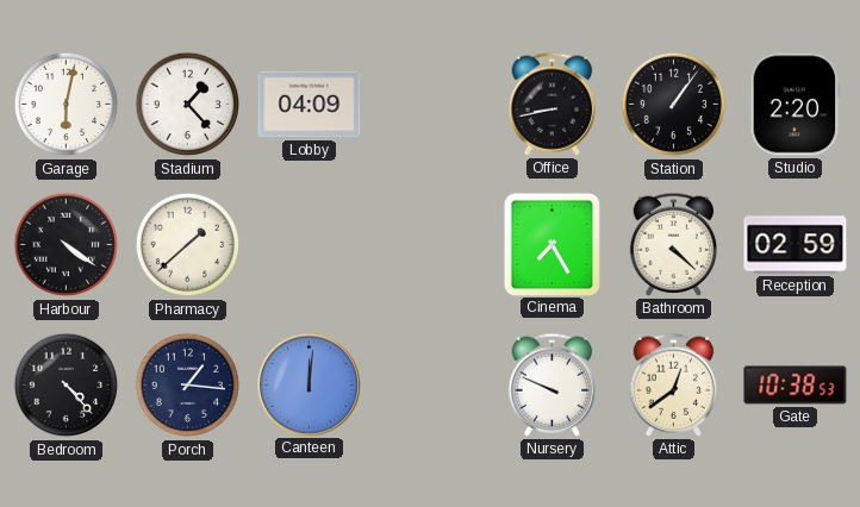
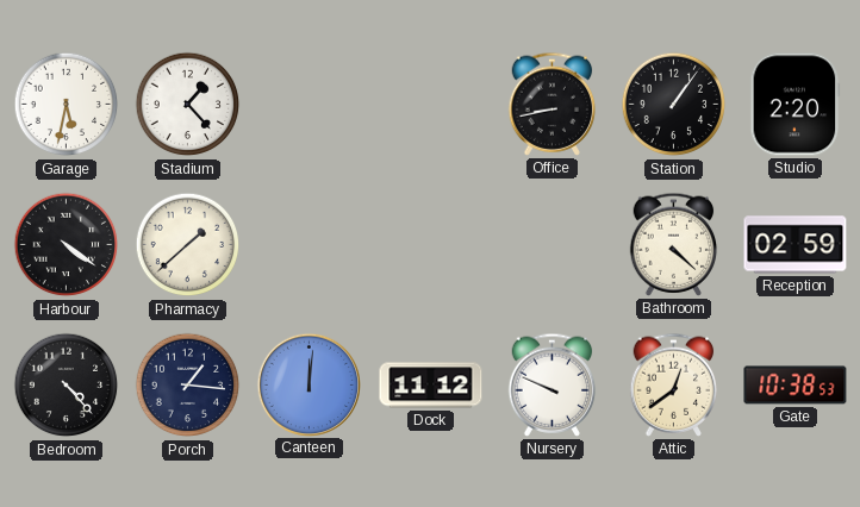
Garage: 6:02 -> 5:32 (67, 105)
Lobby: 04:09 -> none (310, 105)
Cinema: 7:25 -> none (551, 244)
Dock: none -> 11:12 (431, 386)
